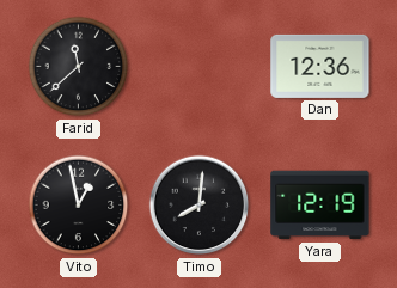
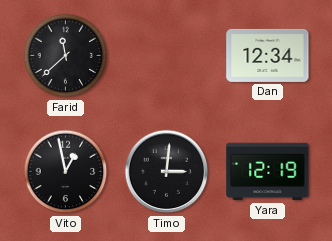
Dan: 12:36 -> 12:34 (268, 55)
Timo: 8:01 -> 3:01 (167, 172)
